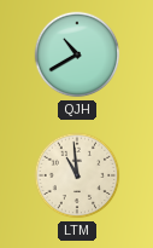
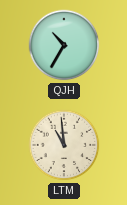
QJH: 10:40 -> 10:35 (64, 45)
